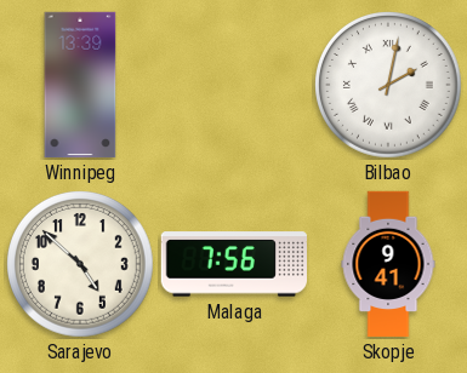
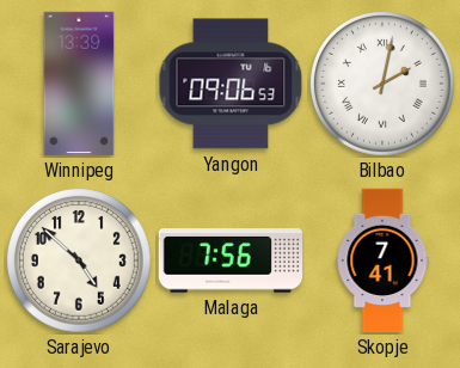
Yangon: none -> 09:06 (231, 84)
Skopje: 9:41 -> 7:41 (382, 260)
